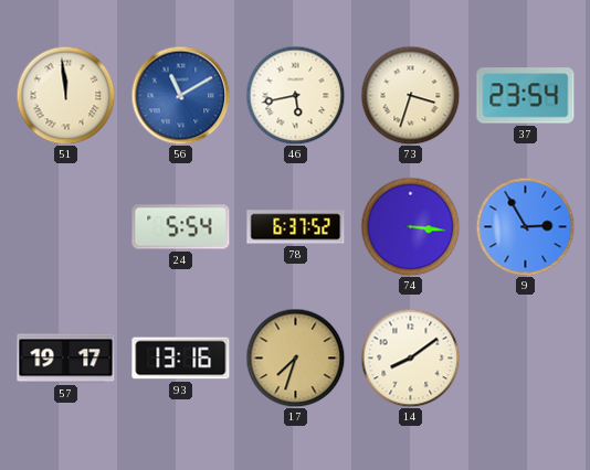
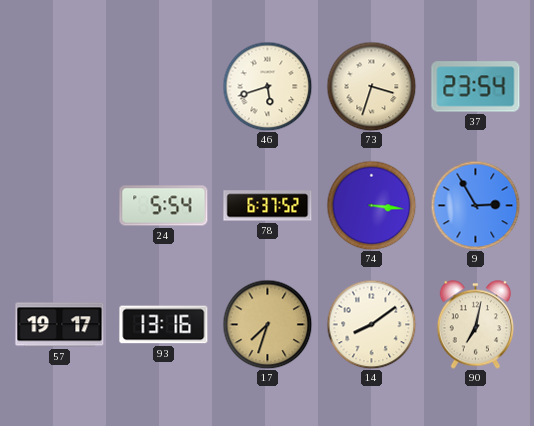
51: 11:59 -> none (65, 95)
56: 11:10 -> none (180, 95)
46: 5:43 -> 5:42 (267, 86)
90: none -> 7:02 (475, 325)
